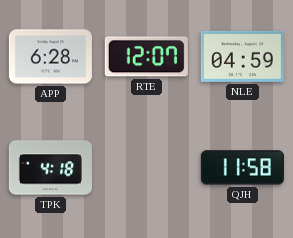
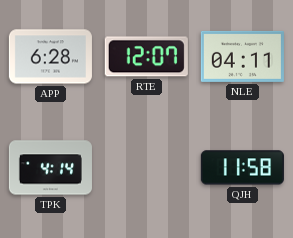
NLE: 04:59 -> 04:11 (242, 56)
TPK: 4:18 -> 4:14 (50, 168)
